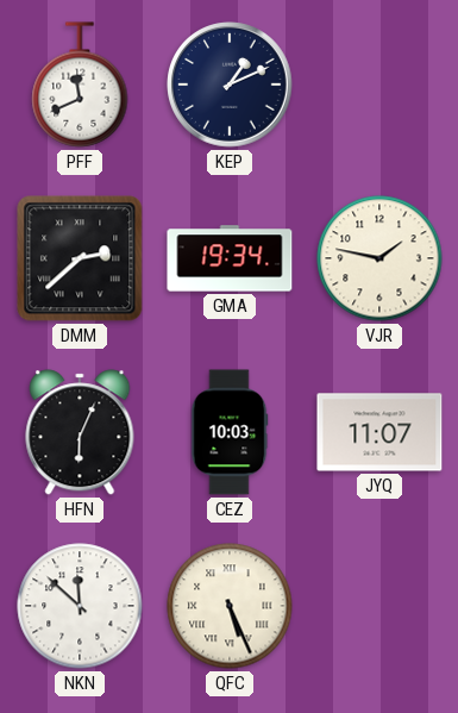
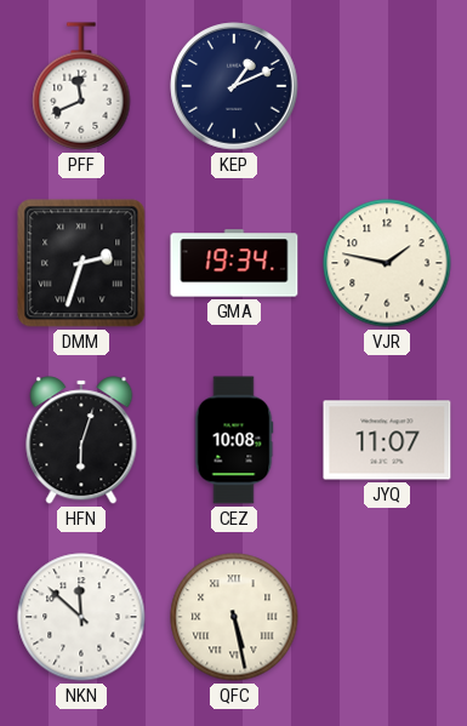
DMM: 2:38 -> 2:33 (81, 263)
HFN: 6:04 -> 6:03 (81, 440)
CEZ: 10:03 -> 10:08 (234, 440)
QFC: 5:26 -> 5:28 (234, 617)
